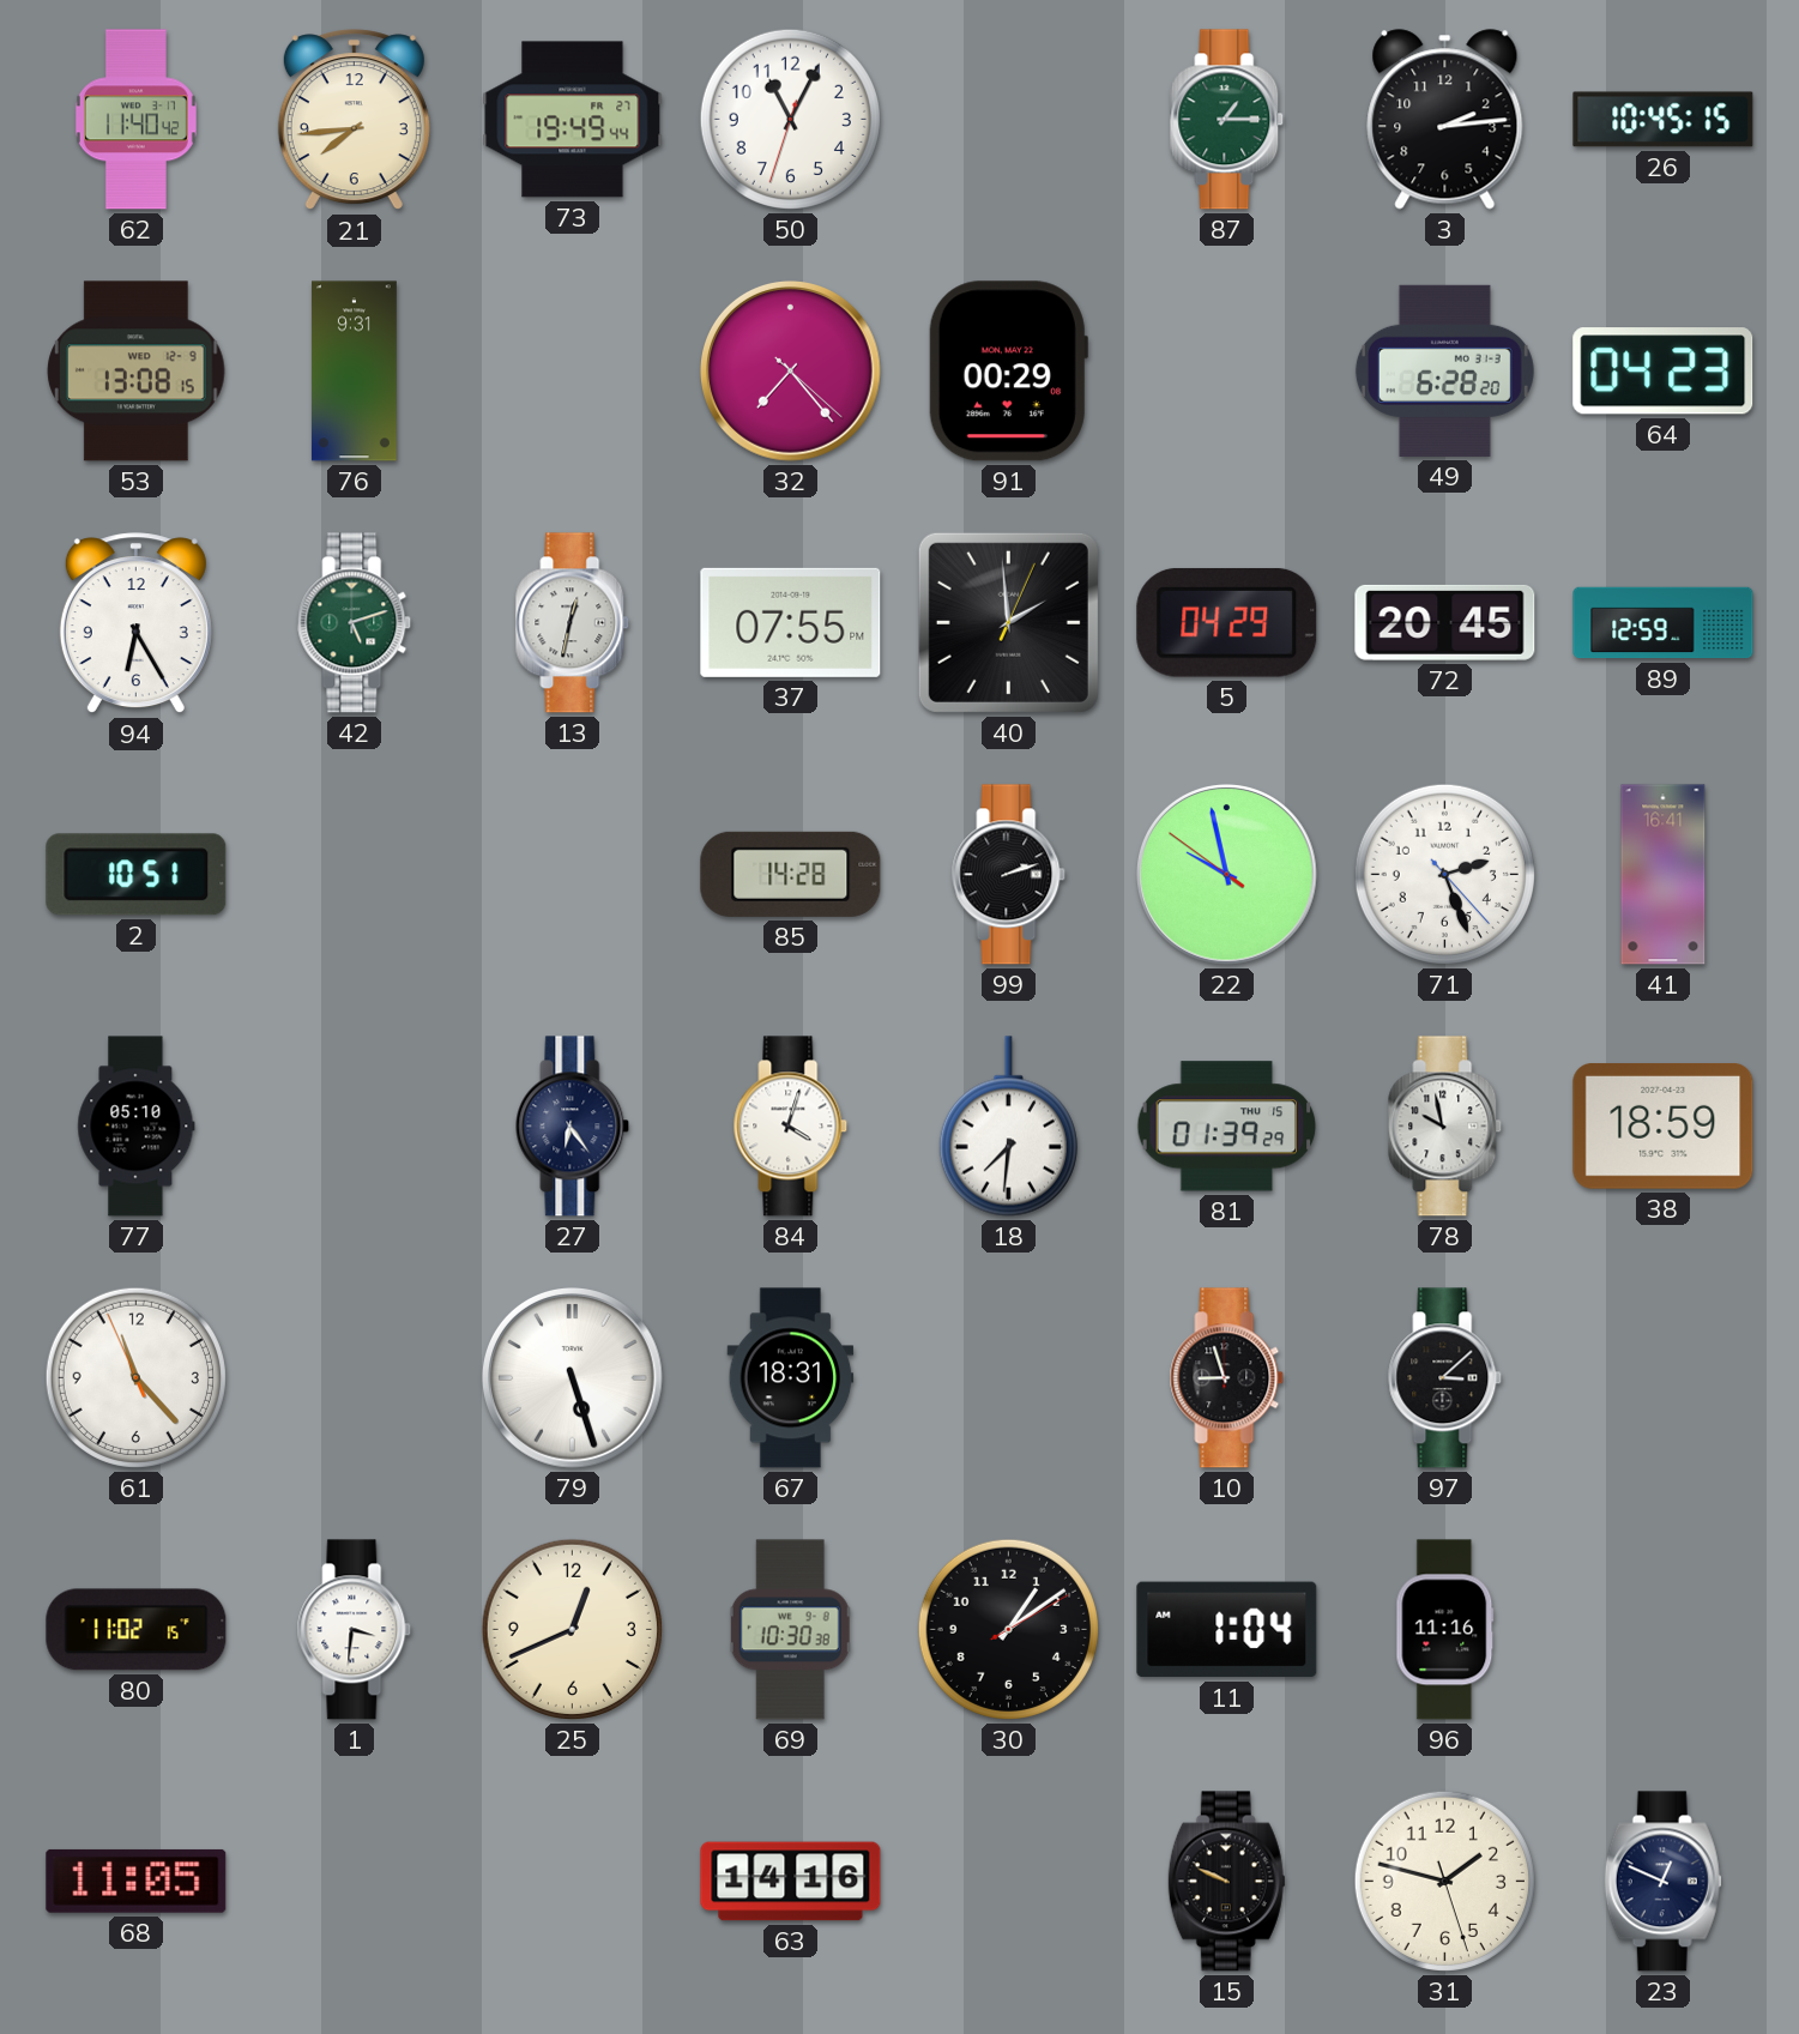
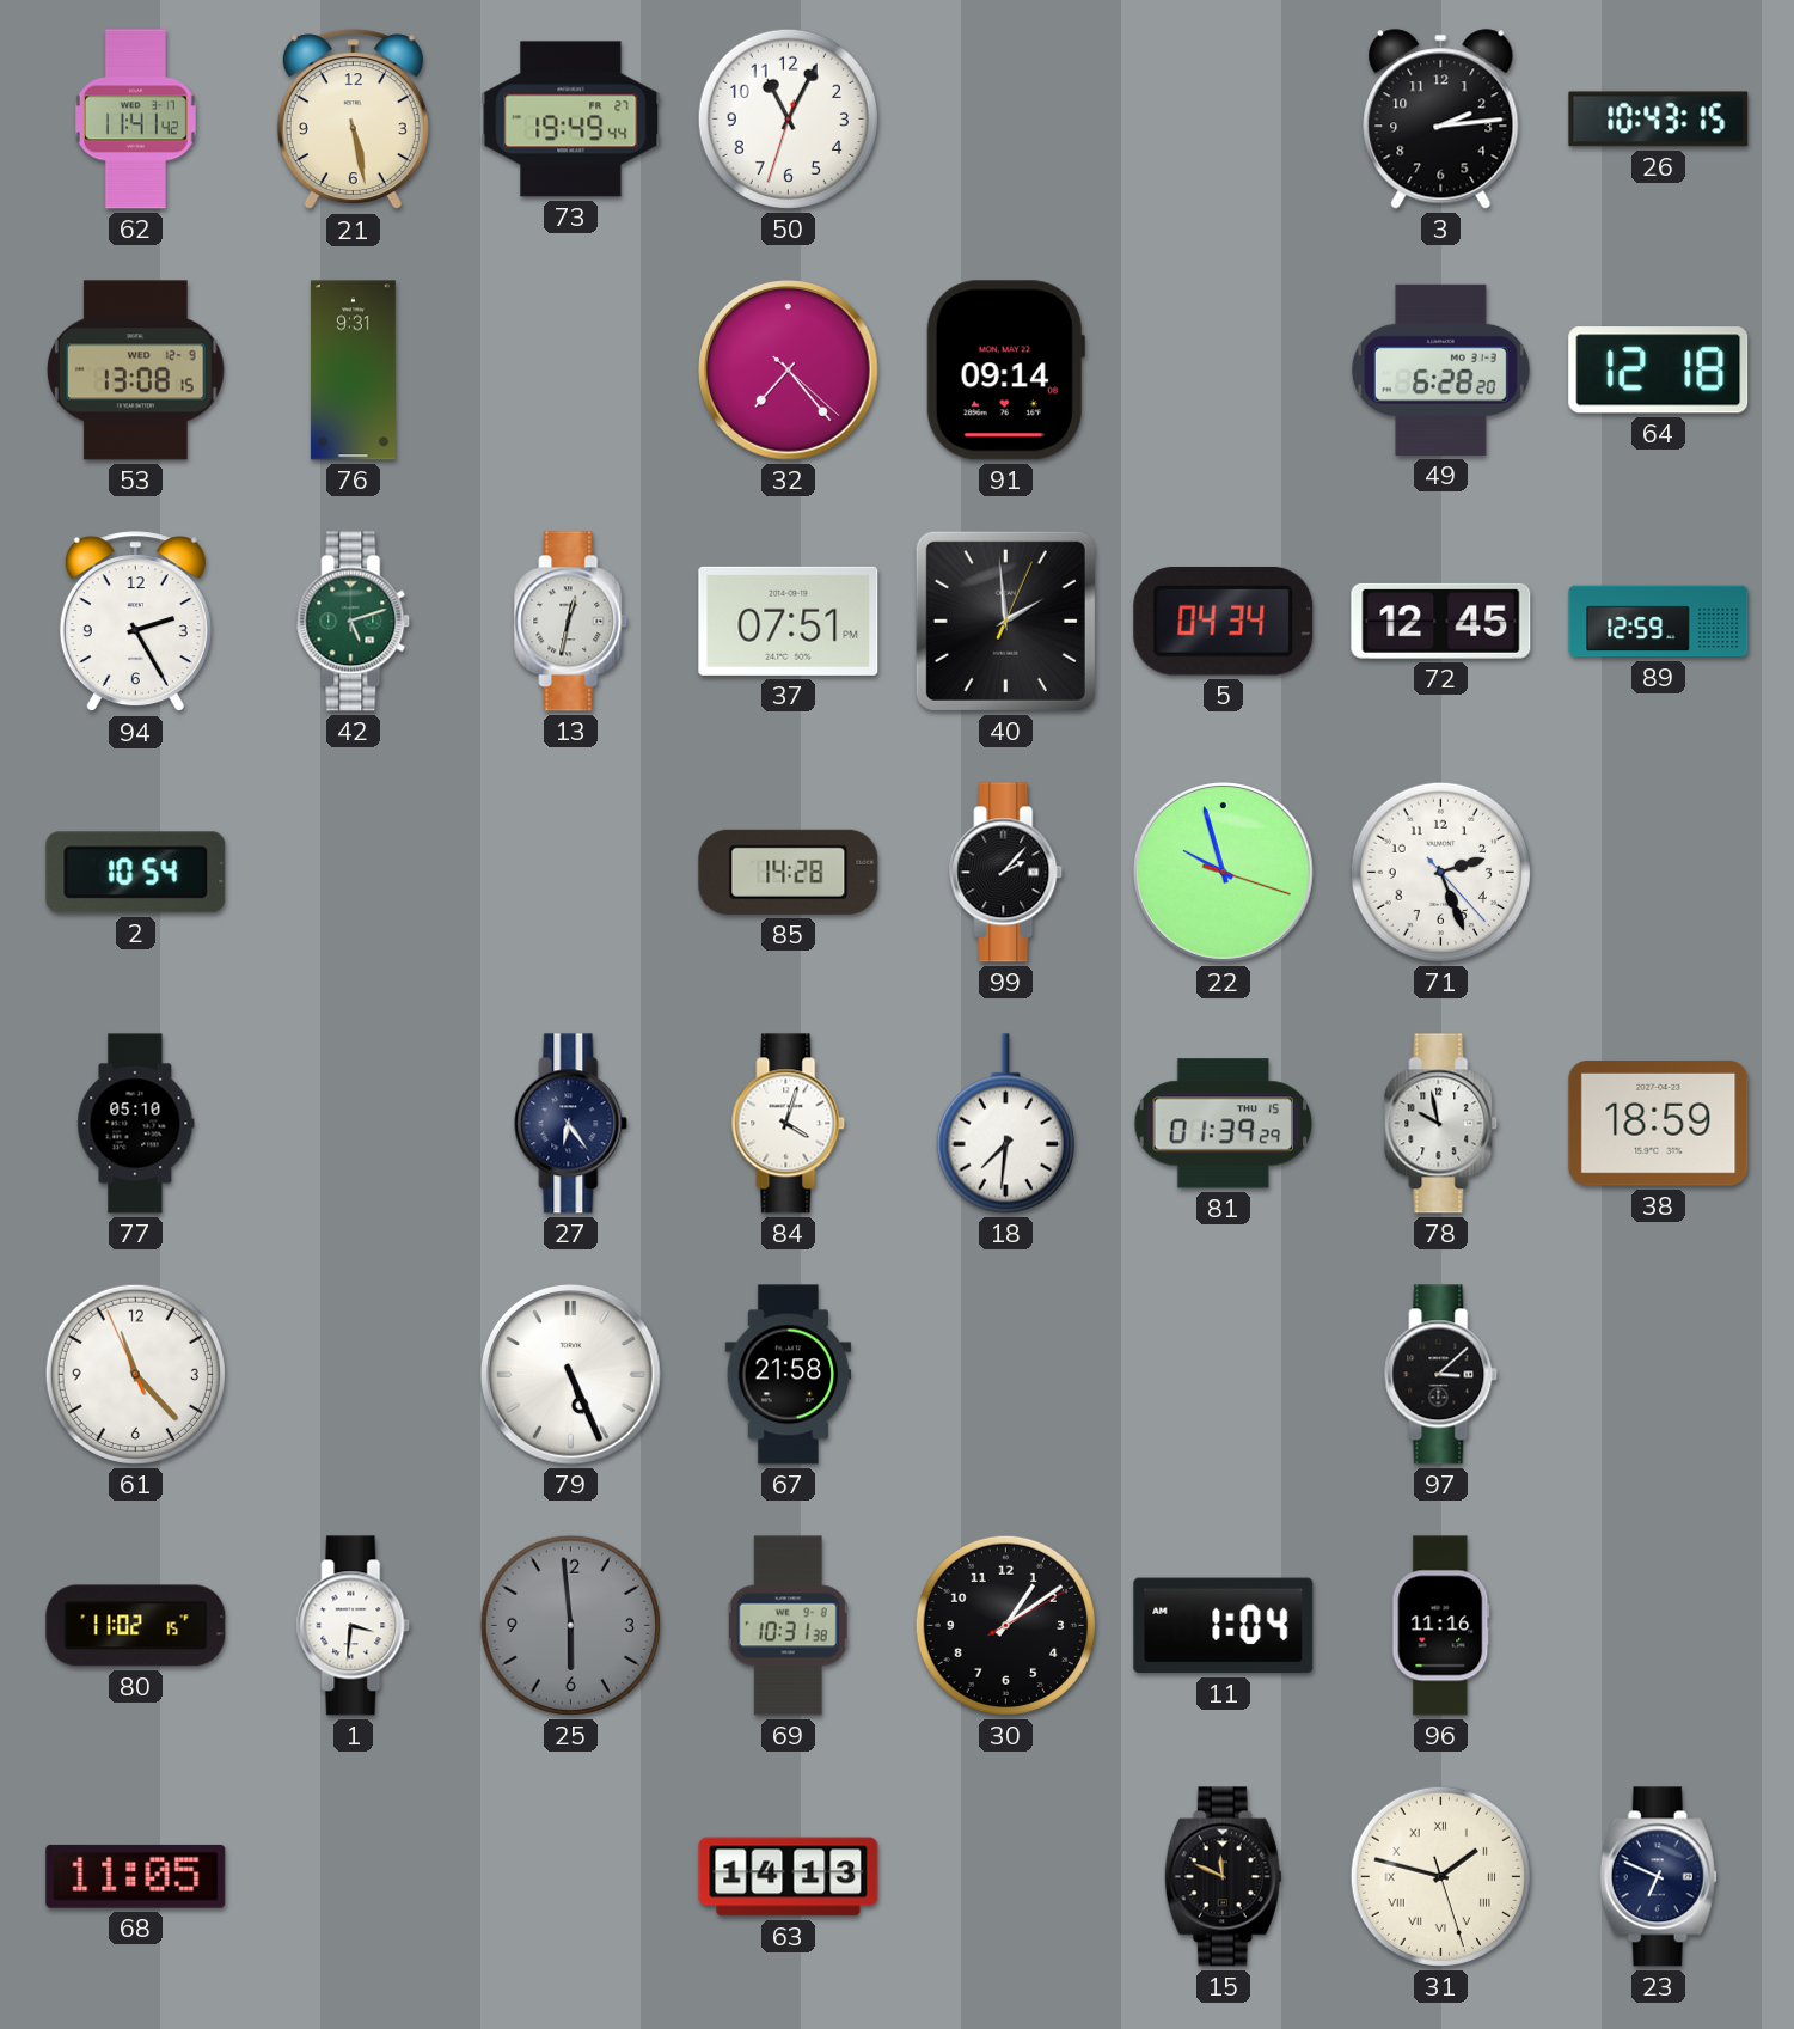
62: 11:40 -> 11:41 (135, 120)
21: 7:44 -> 5:28 (353, 120)
87: 1:15 -> none (1227, 120)
26: 10:45 -> 10:43 (1659, 120)
91: 00:29 -> 09:14 (1005, 371)
64: 04:23 -> 12:18 (1659, 371)
94: 6:25 -> 2:25 (135, 622)
37: 07:55 -> 07:51 (789, 621)
5: 04:29 -> 04:34 (1224, 621)
72: 20:45 -> 12:45 (1441, 621)
2: 10:51 -> 10:54 (136, 873)
99: 2:12 -> 2:07 (1006, 873)
22: 9:57:51 -> 9:57:18 (1224, 873)
41: 16:41 -> none (1664, 875)
79: 5:27 -> 5:26 (571, 1375)
67: 18:31 -> 21:58 (789, 1375)
10: 8:57 -> none (1227, 1378)
25: 12:41 -> 5:59 (570, 1625)
25 dial: cream -> grey (570, 1625)
69: 10:30 -> 10:31 (789, 1626)
63: 14:16 -> 14:13 (789, 1877)
15: 9:49 -> 11:49 (1223, 1877)
31 numerals: Arabic -> Roman (1440, 1876)
23: 12:49 -> 6:49 (1658, 1877)
